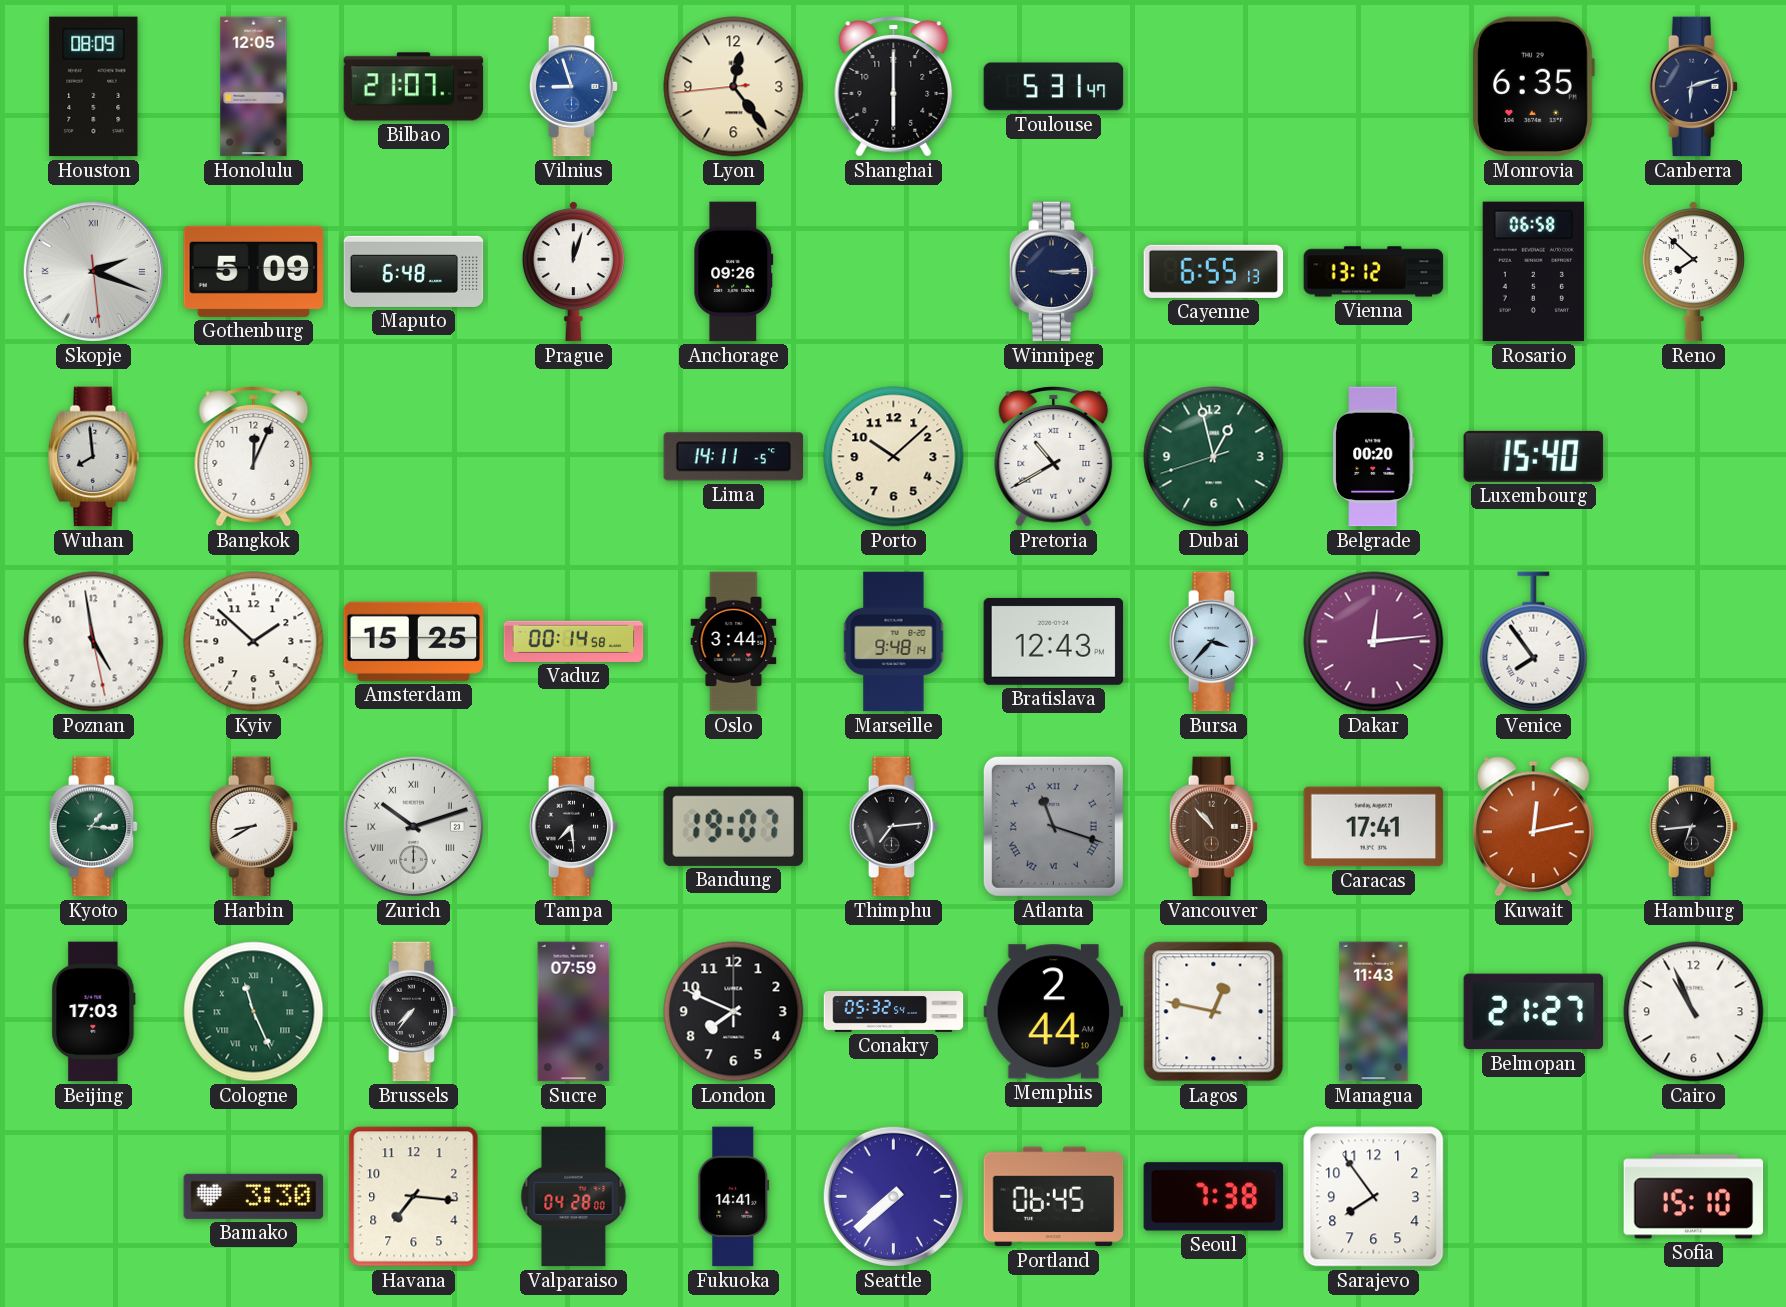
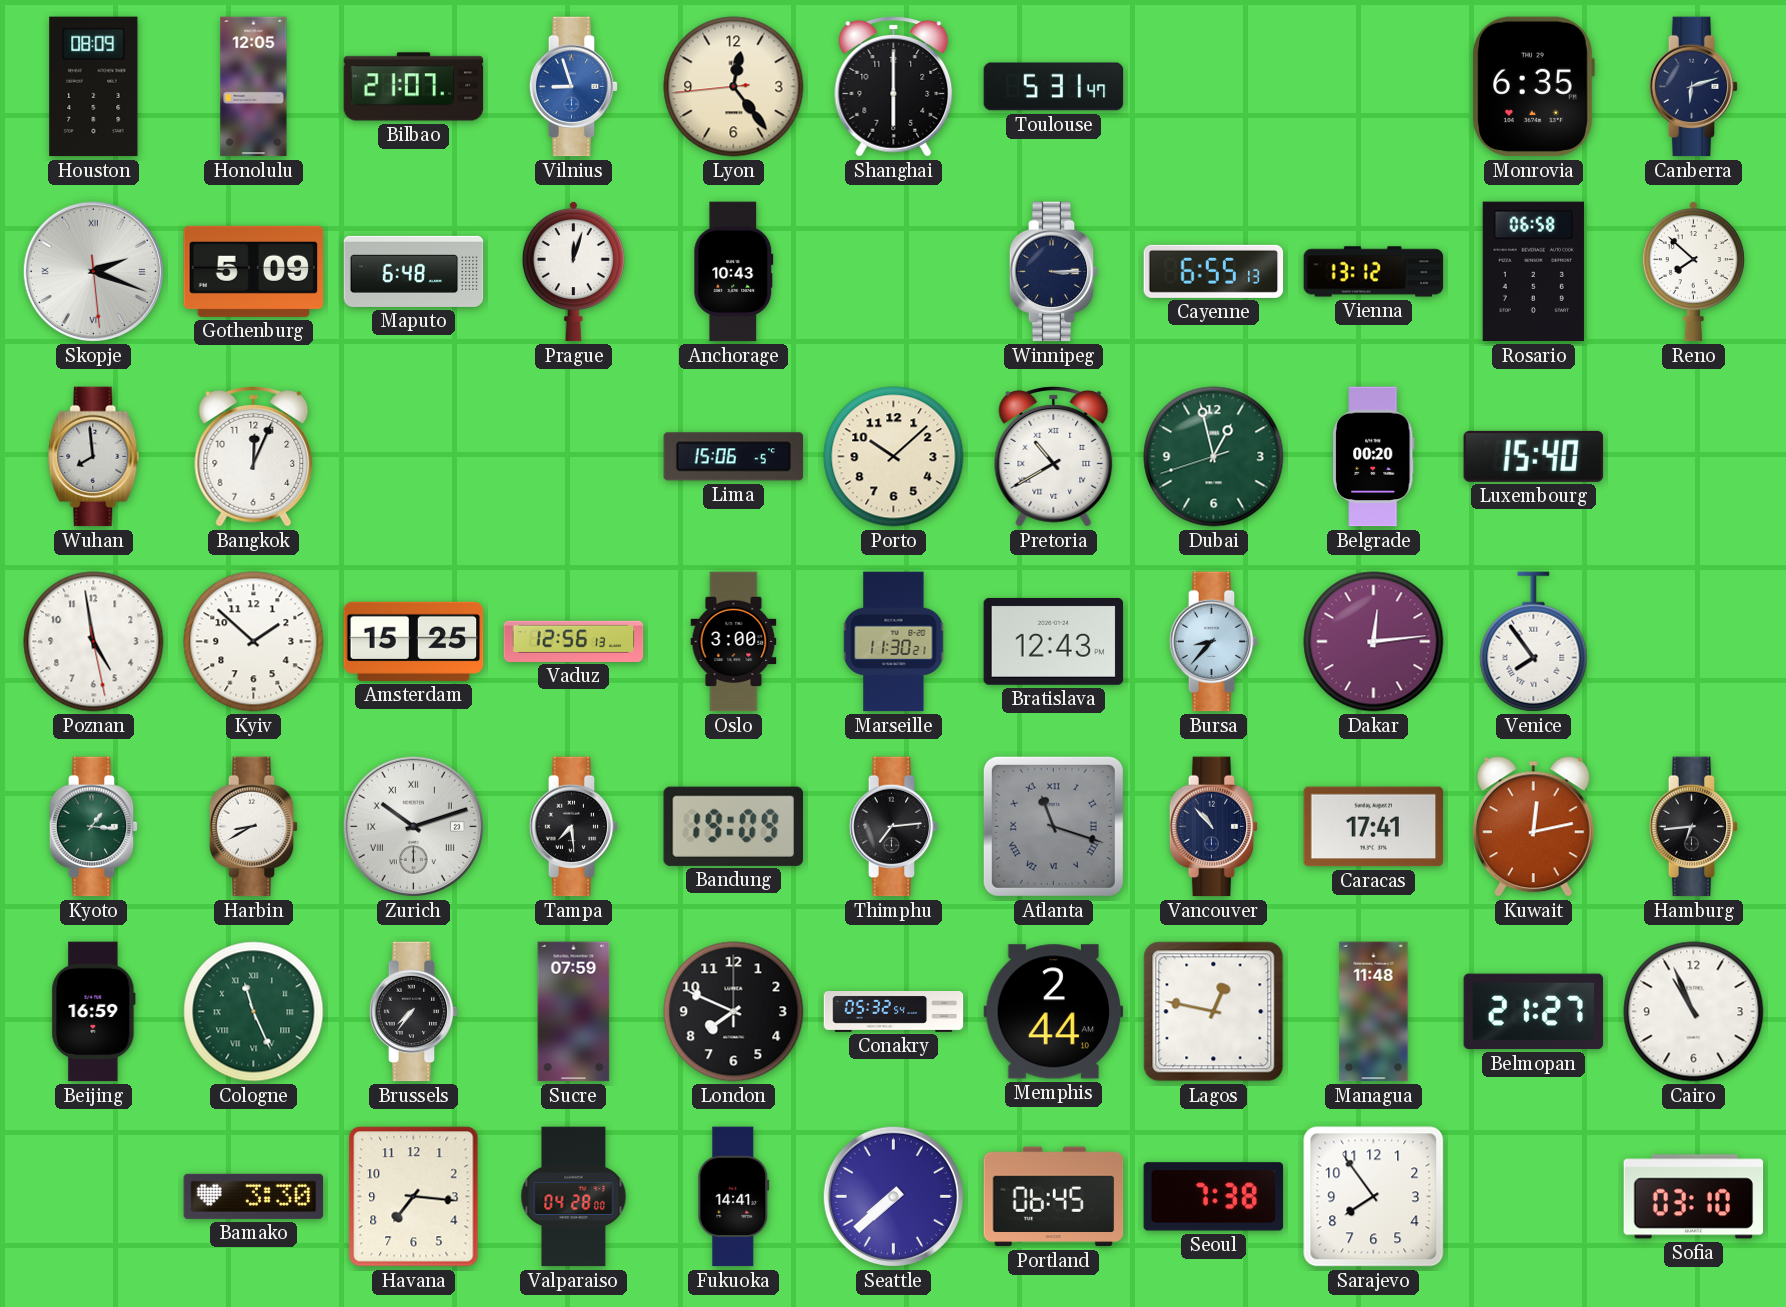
Anchorage: 09:26 -> 10:43 (734, 272)
Lima: 14:11 -> 15:06 (734, 457)
Vaduz: 00:14 -> 12:56 (574, 641)
Oslo: 3:44 -> 3:00 (734, 642)
Marseille: 9:48 -> 11:30 (894, 642)
Bursa: 3:37 -> 8:37 (1214, 642)
Bandung: 19:07 -> 19:09 (733, 826)
Vancouver dial: brown -> navy (1214, 827)
Beijing: 17:03 -> 16:59 (94, 1012)
Managua: 11:43 -> 11:48 (1374, 1012)
Sofia: 15:10 -> 03:10 (1694, 1197)
